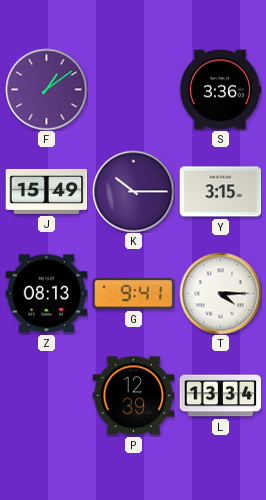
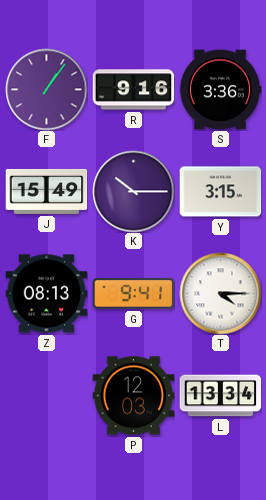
F: 1:09 -> 1:06 (46, 89)
R: none -> 9:16 (133, 90)
P: 12:39 -> 12:03 (133, 396)
